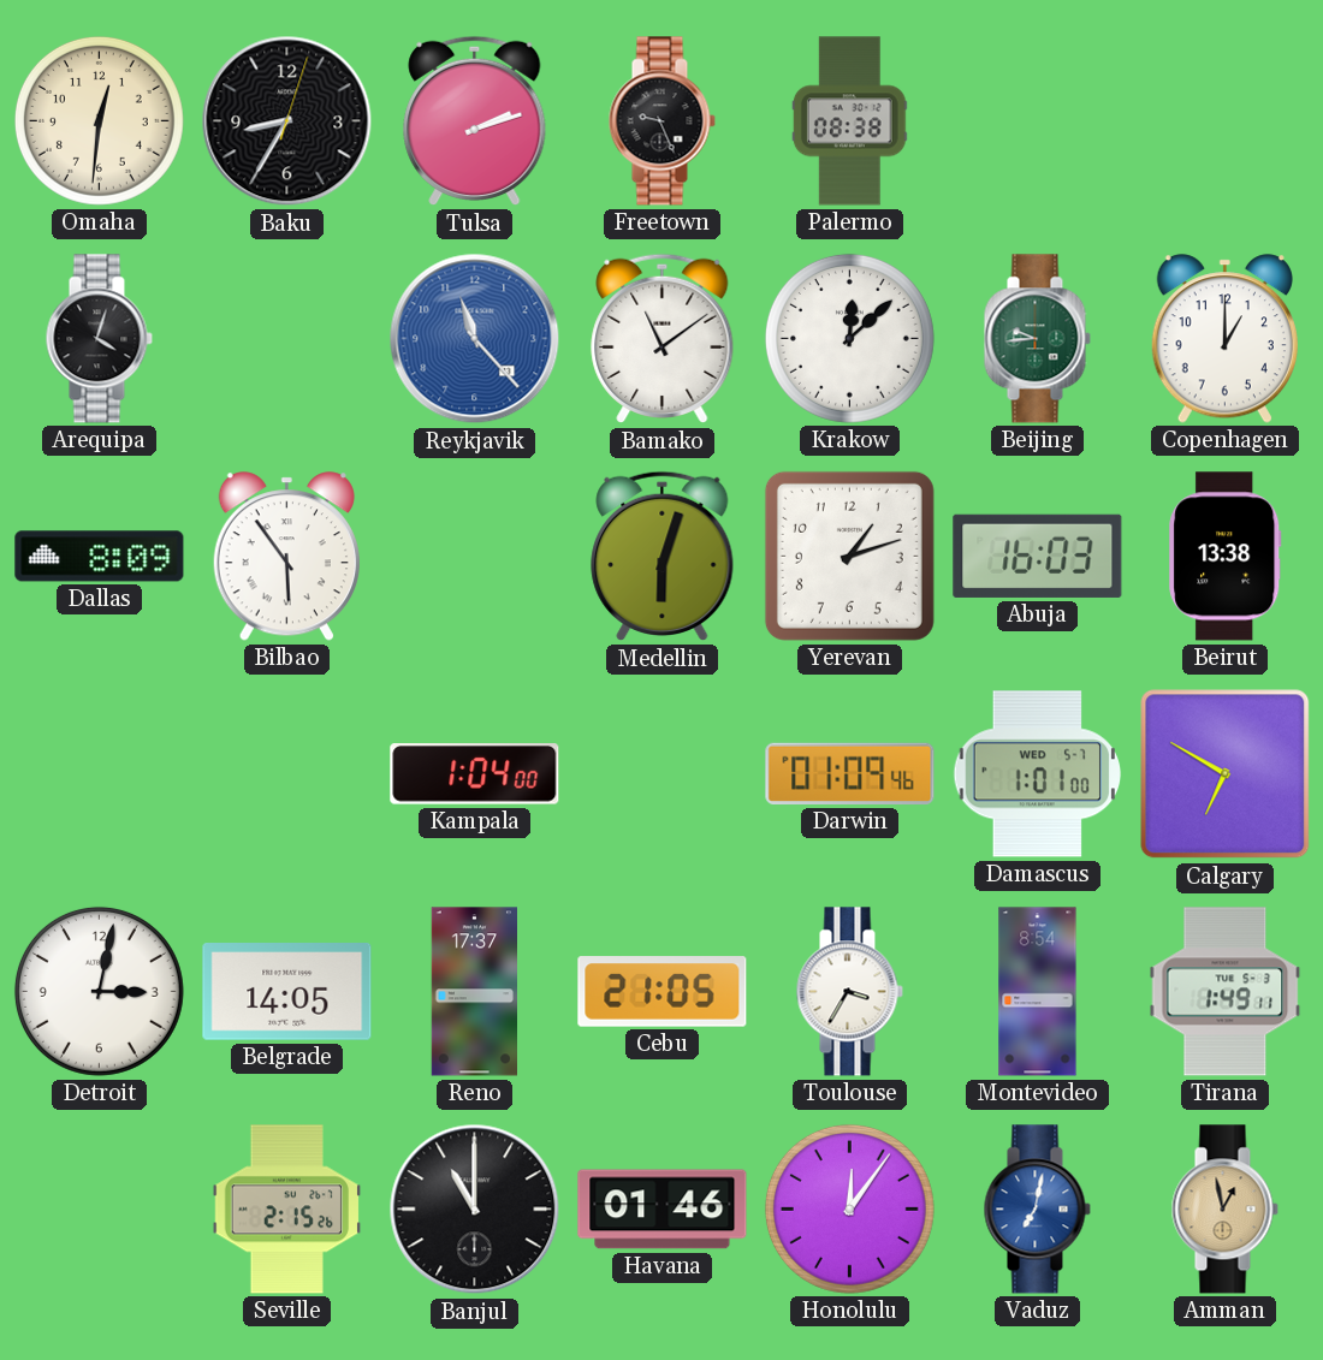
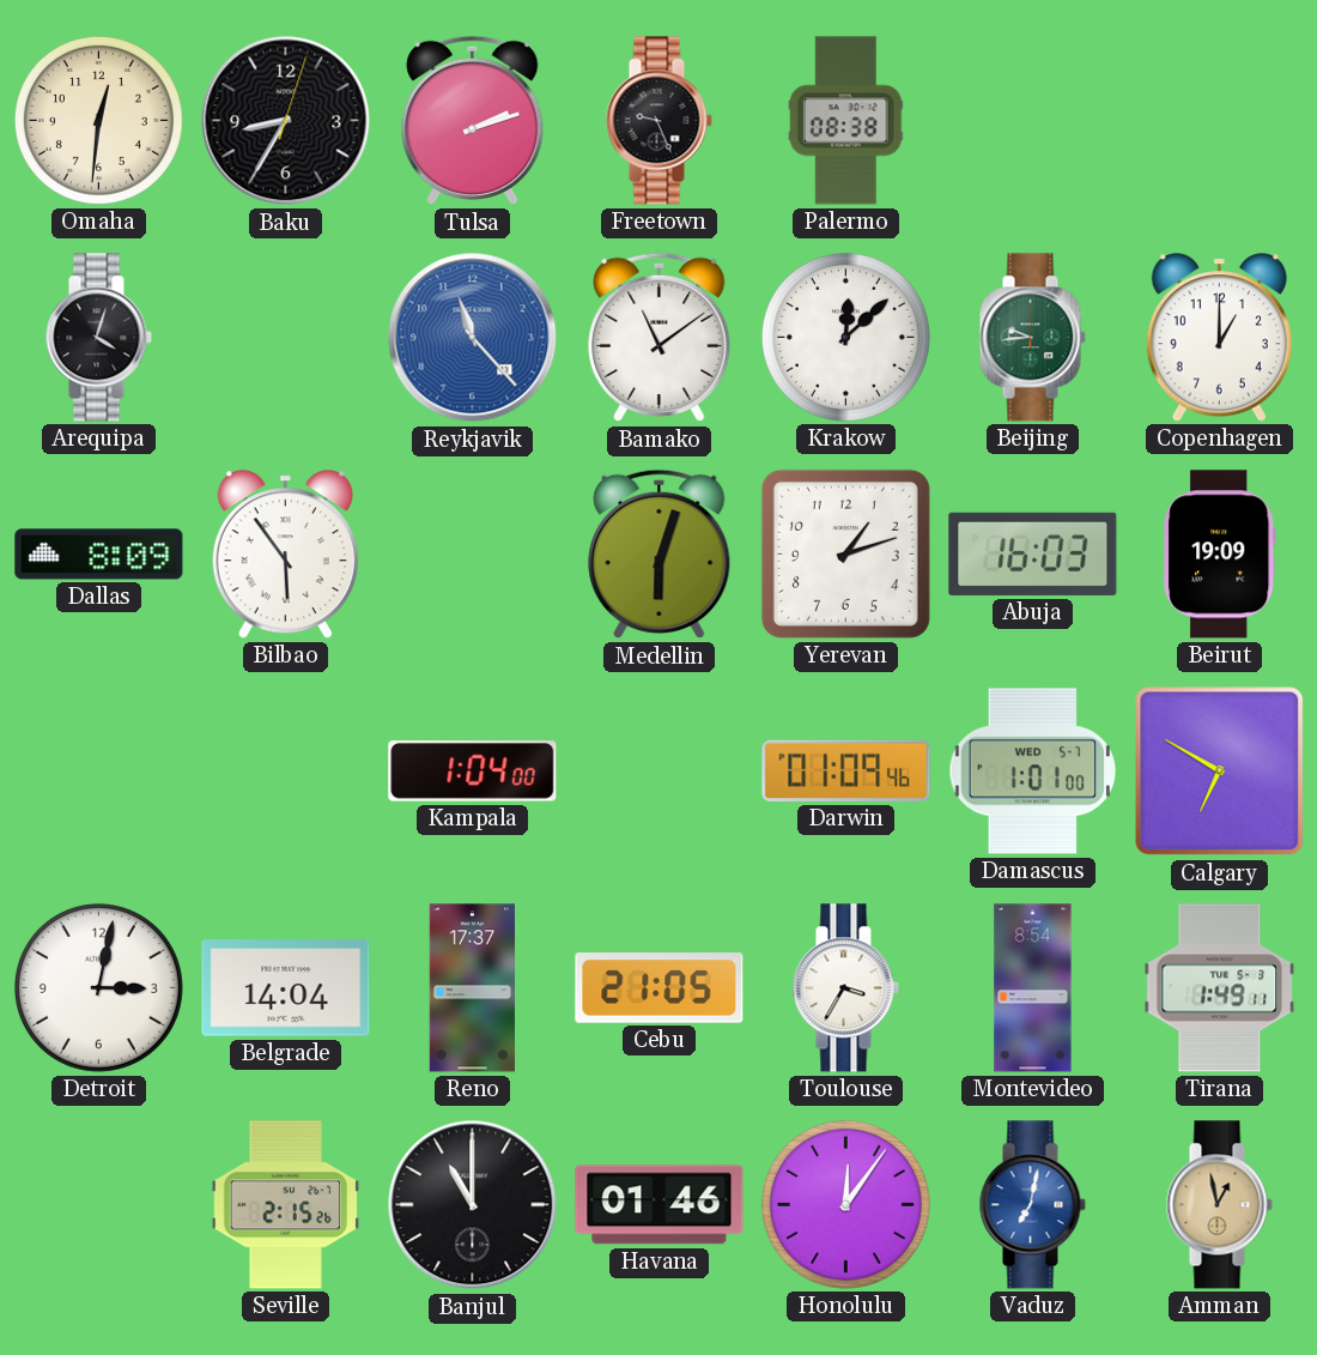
Beirut: 13:38 -> 19:09 (1220, 555)
Belgrade: 14:05 -> 14:04 (286, 988)
